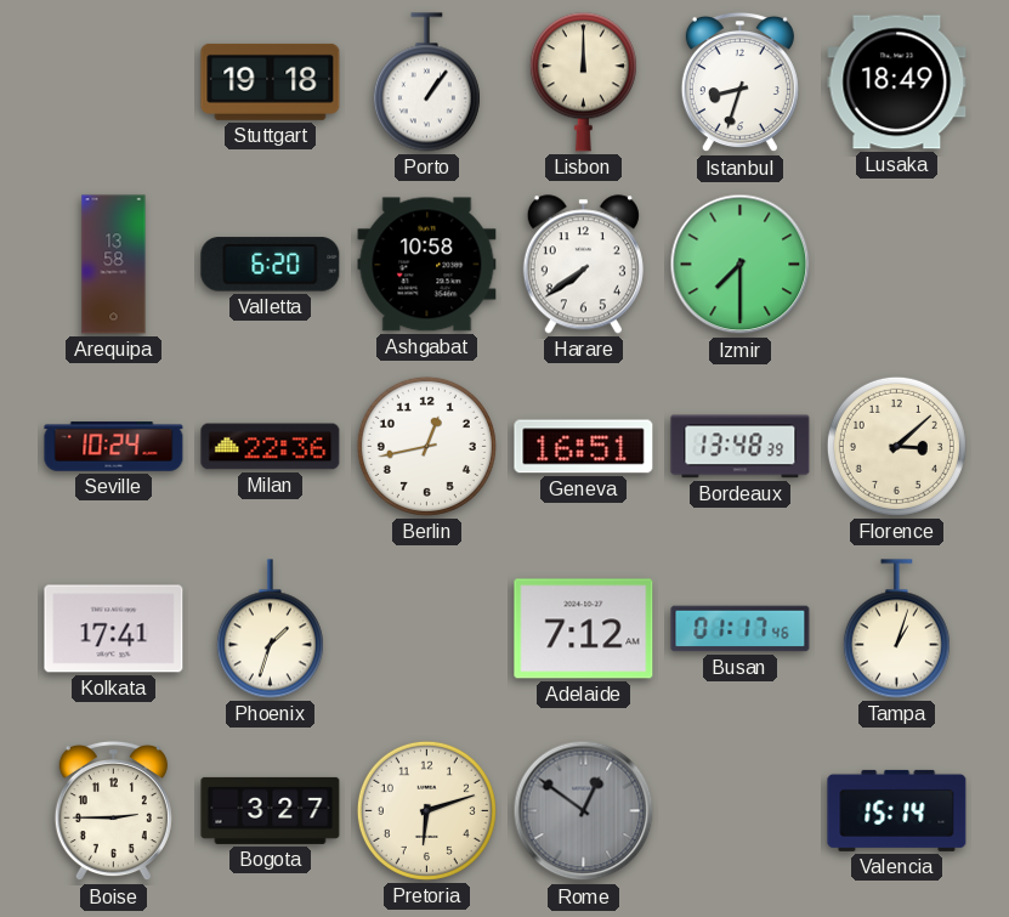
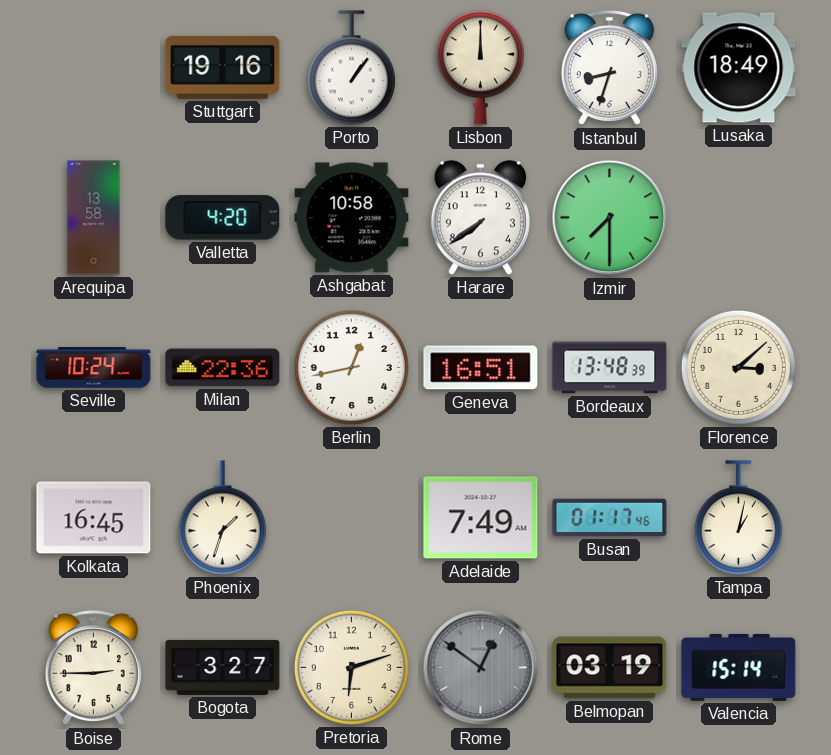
Stuttgart: 19:18 -> 19:16 (223, 67)
Valletta: 6:20 -> 4:20 (223, 218)
Kolkata: 17:41 -> 16:45 (94, 518)
Adelaide: 7:12 -> 7:49 (481, 518)
Tampa: 1:03 -> 1:02 (738, 518)
Belmopan: none -> 03:19 (610, 668)
